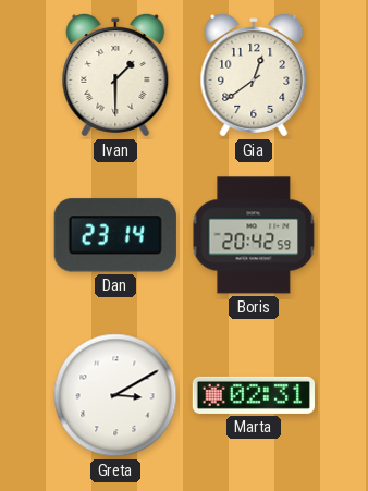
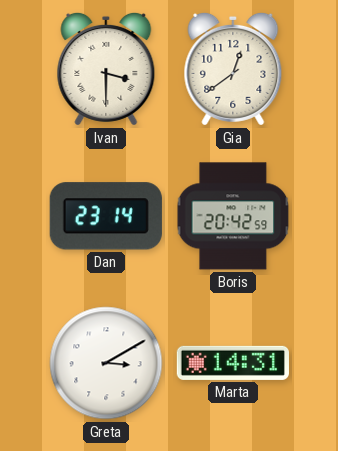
Ivan: 1:30 -> 3:30 (106, 69)
Marta: 02:31 -> 14:31 (233, 363)
